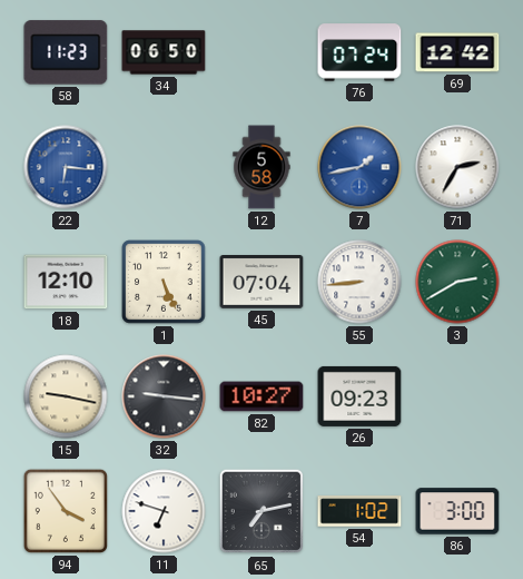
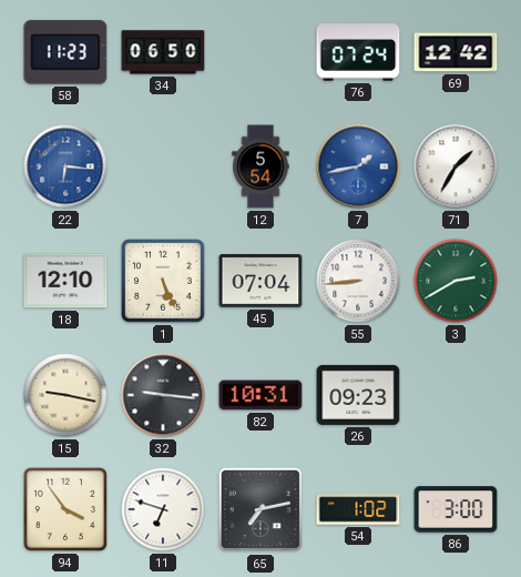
12: 5:58 -> 5:54 (260, 166)
71: 2:35 -> 1:35 (456, 166)
82: 10:27 -> 10:31 (260, 395)
